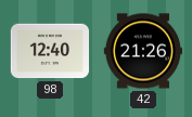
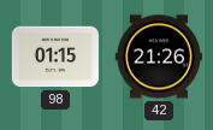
98: 12:40 -> 01:15 (54, 57)
